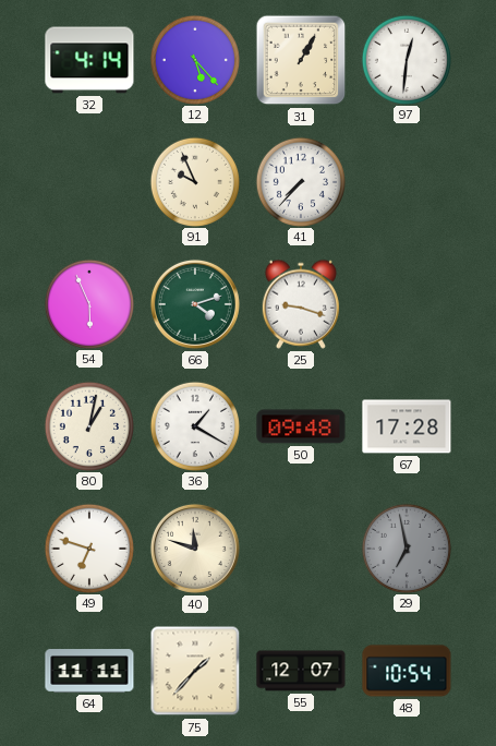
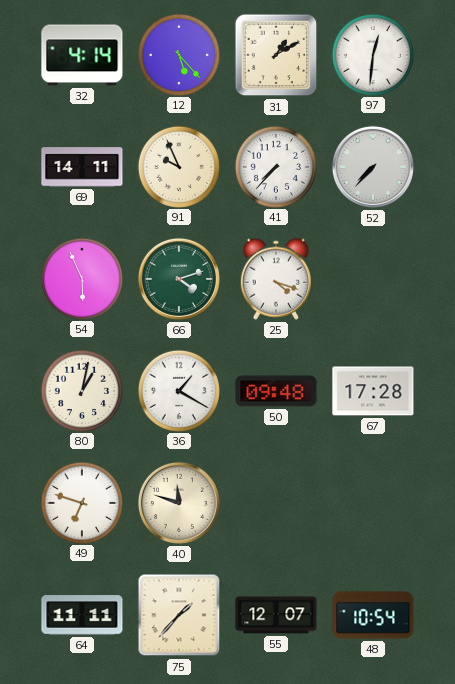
31: 1:05 -> 1:10 (276, 55)
69: none -> 14:11 (82, 167)
52: none -> 7:37 (373, 167)
25: 9:18 -> 4:18 (276, 279)
29: 6:58 -> none (406, 548)
